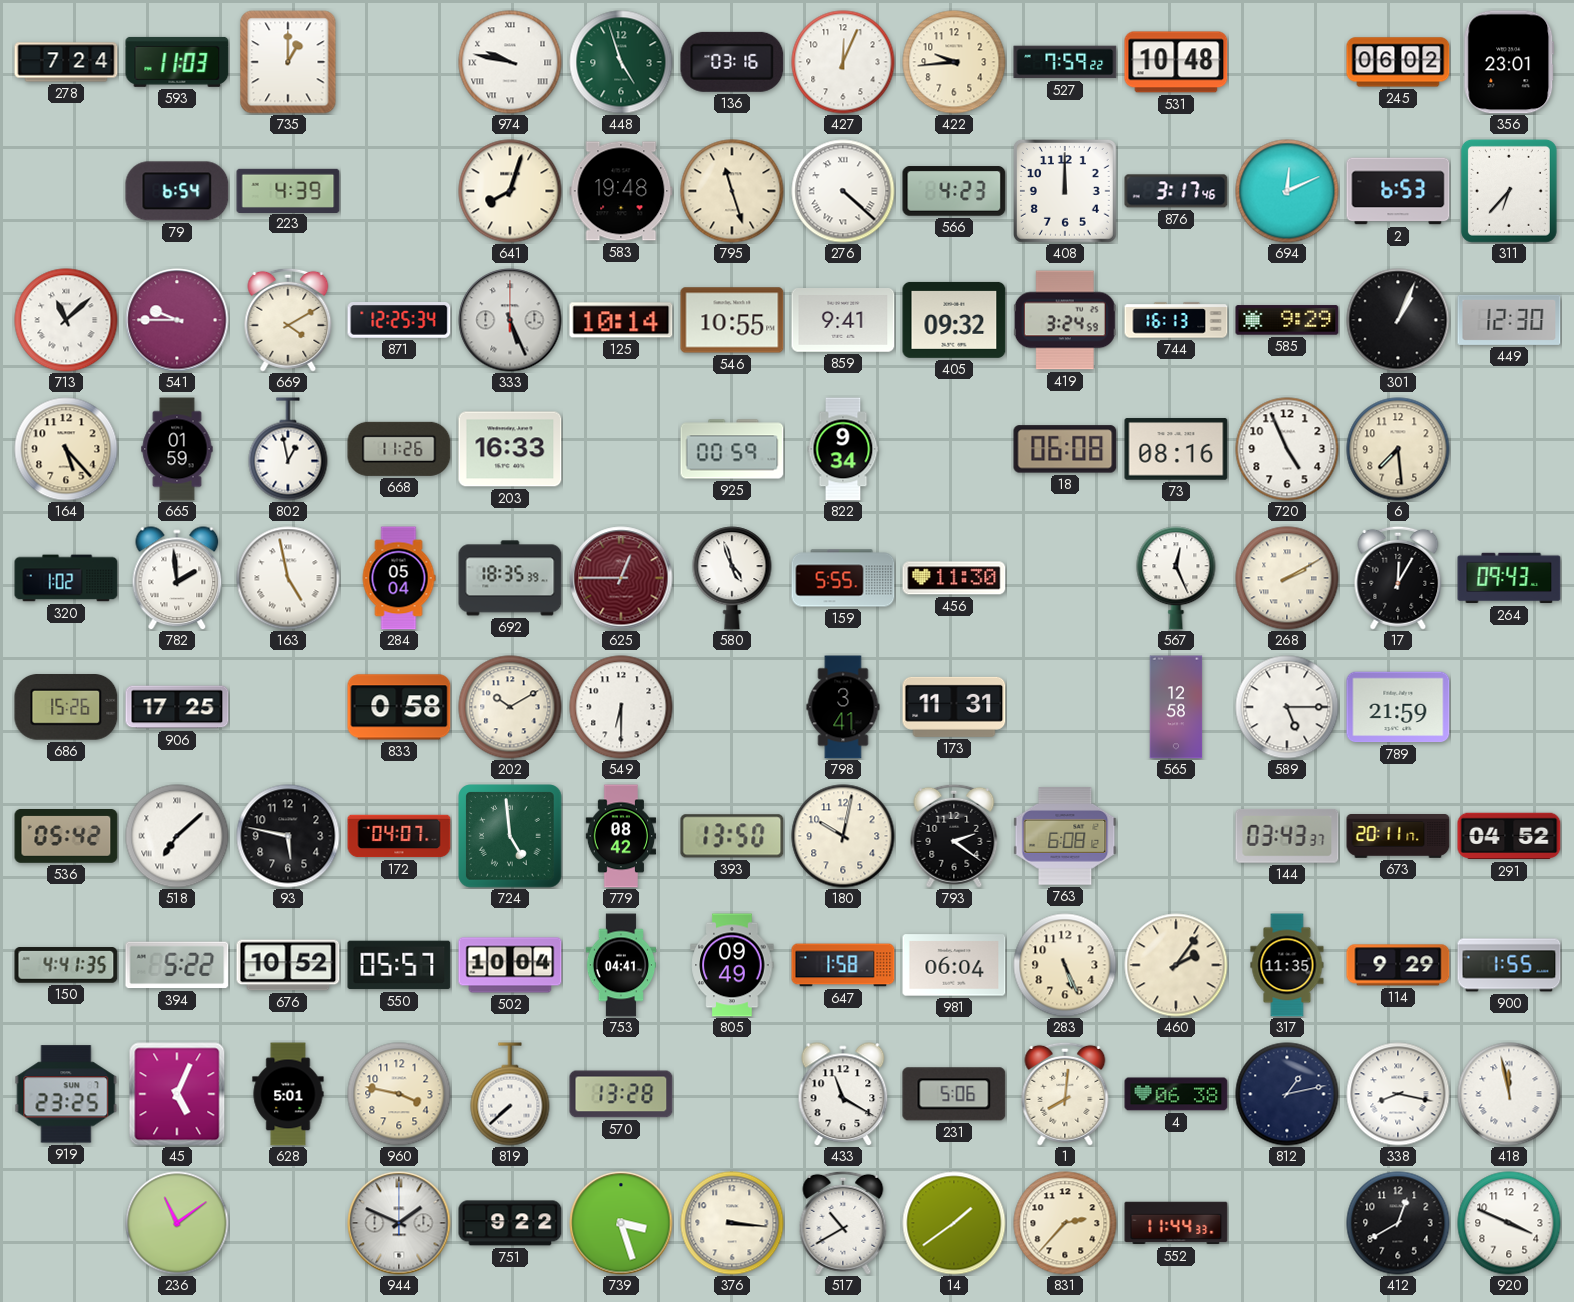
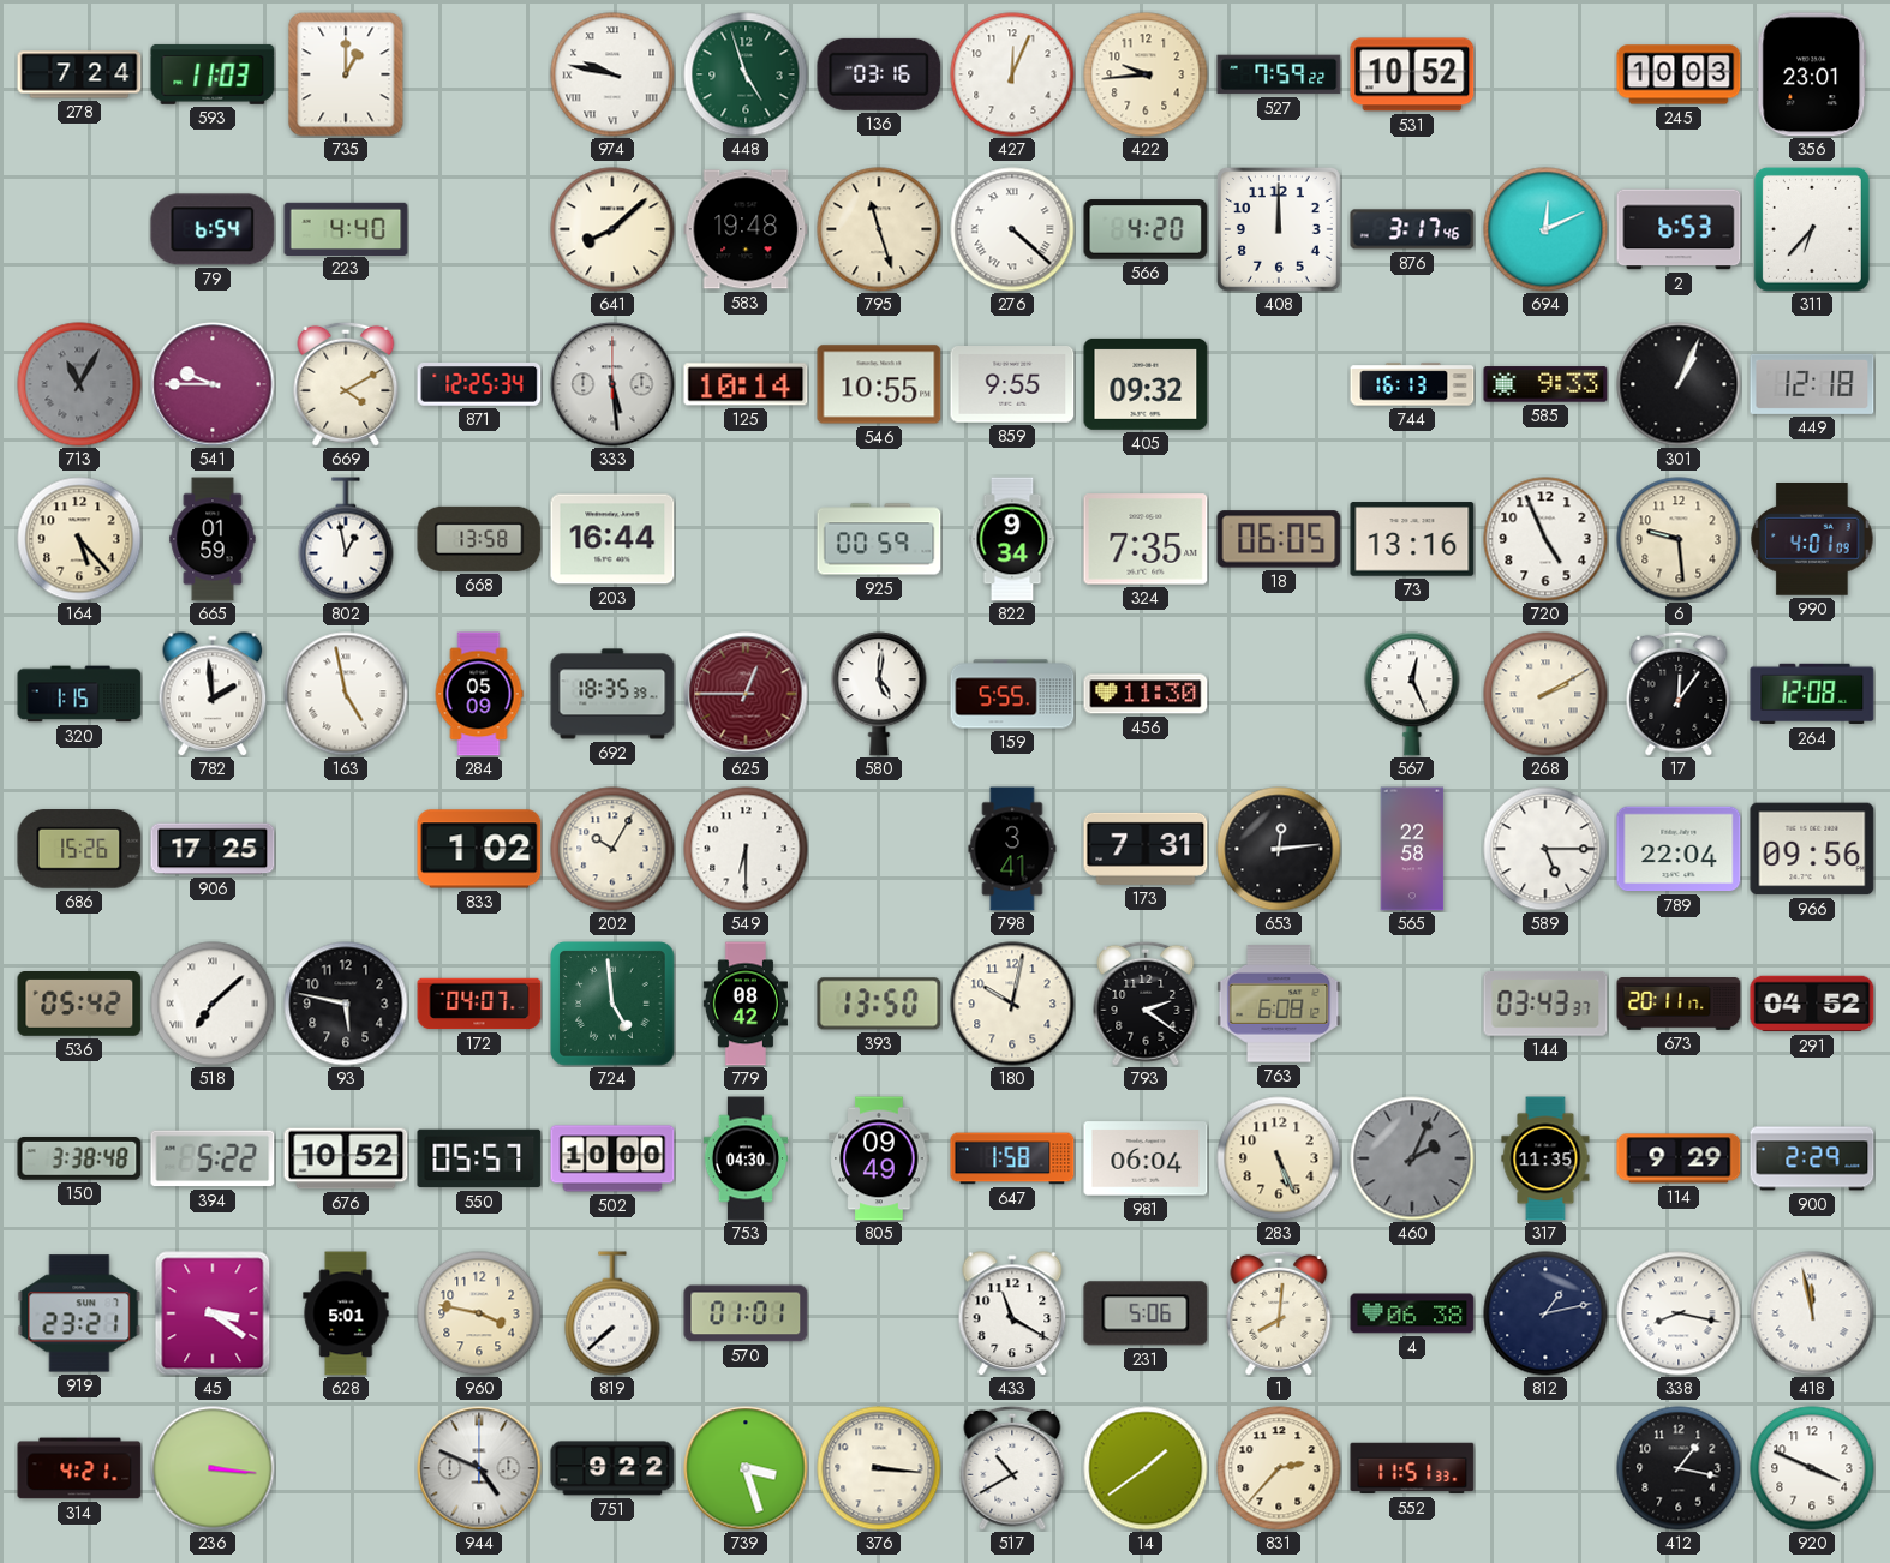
531: 10:48 -> 10:52 (1412, 74)
245: 06:02 -> 10:03 (1679, 74)
223: 4:39 -> 4:40 (346, 228)
641: 8:03 -> 8:08 (612, 229)
566: 4:23 -> 4:20 (1146, 229)
713: 11:08 -> 11:05 (79, 384)
713 dial: white -> grey (79, 384)
333: 5:26 -> 5:29 (612, 384)
859: 9:41 -> 9:55 (1012, 385)
419: 3:24 -> none (1065, 320)
585: 9:29 -> 9:33 (1545, 384)
449: 12:30 -> 12:18 (1812, 384)
668: 11:26 -> 13:58 (479, 539)
203: 16:33 -> 16:44 (612, 539)
324: none -> 7:35 (1146, 539)
18: 06:08 -> 06:05 (1279, 539)
73: 08:16 -> 13:16 (1412, 539)
6: 7:29 -> 9:29 (1679, 539)
990: none -> 4:01 (1812, 540)
320: 1:02 -> 1:15 (79, 694)
284: 05:04 -> 05:09 (479, 694)
580: 4:57 -> 5:01 (879, 694)
17: 12:05 -> 12:06 (1679, 694)
264: 09:43 -> 12:08 (1812, 694)
833: 0:58 -> 1:02 (479, 849)
202: 10:10 -> 10:05 (612, 849)
173: 11:31 -> 7:31 (1146, 849)
653: none -> 12:14 (1279, 849)
565: 12:58 -> 22:58 (1412, 849)
789: 21:59 -> 22:04 (1679, 849)
966: none -> 09:56 (1812, 849)
150: 4:41 -> 3:38 (79, 1158)
502: 10:04 -> 10:00 (612, 1158)
753: 04:41 -> 04:30 (746, 1158)
460: 2:06 -> 2:04 (1412, 1158)
460 dial: cream -> grey (1412, 1158)
900: 1:55 -> 2:29 (1812, 1158)
919: 23:25 -> 23:21 (79, 1313)
45: 5:04 -> 3:21 (213, 1313)
570: 13:28 -> 01:01 (746, 1313)
314: none -> 4:21 (79, 1468)
236: 11:09 -> 3:16 (213, 1468)
944: 1:49 -> 4:49 (479, 1468)
552: 11:44 -> 11:51 (1412, 1468)
412: 12:40 -> 1:17 (1679, 1468)
